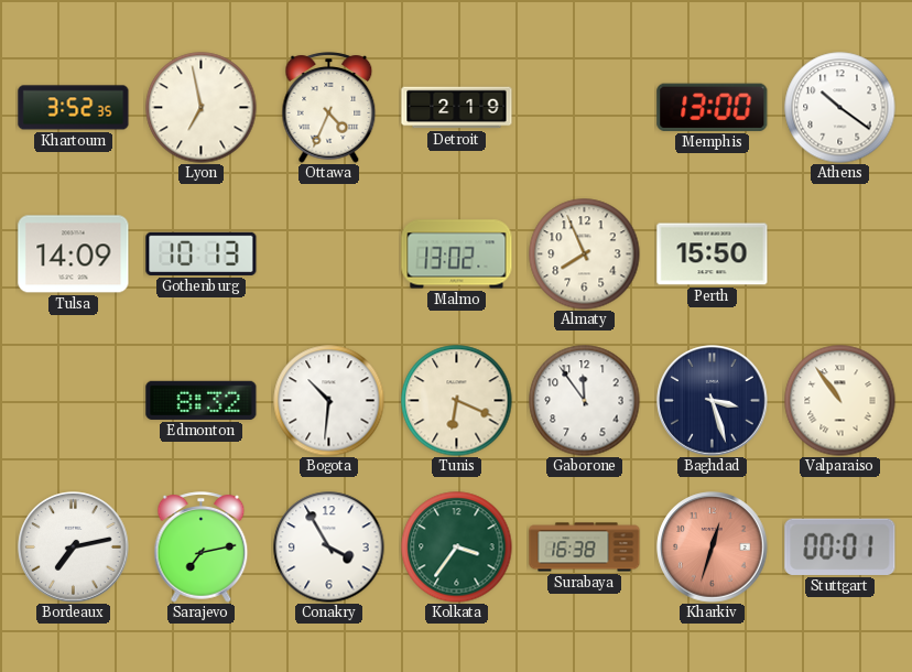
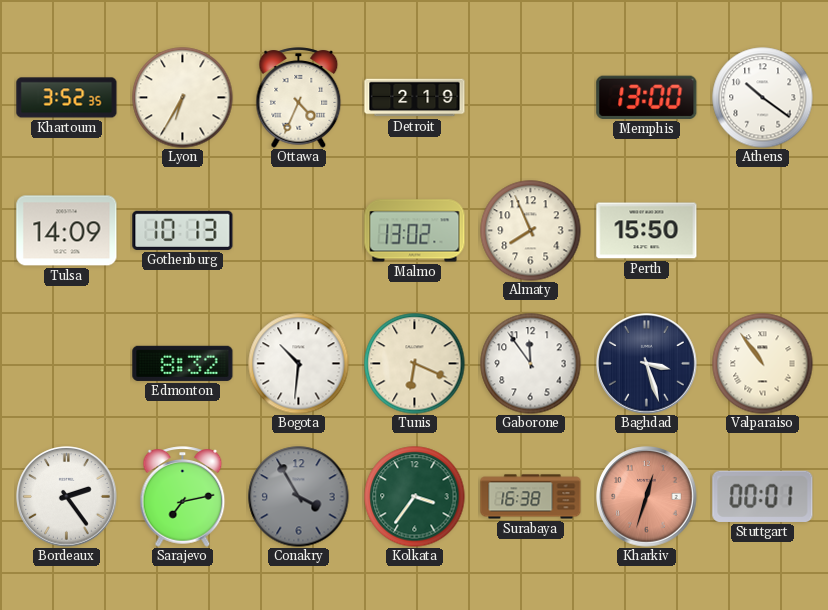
Lyon: 6:58 -> 6:35 (183, 98)
Bordeaux: 7:13 -> 2:24 (67, 497)
Conakry dial: white -> grey (299, 497)
